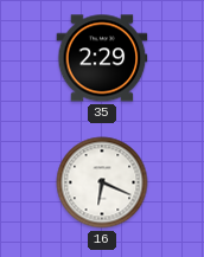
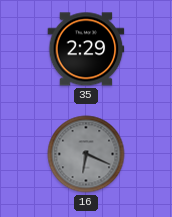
16 dial: white -> grey (86, 154)
